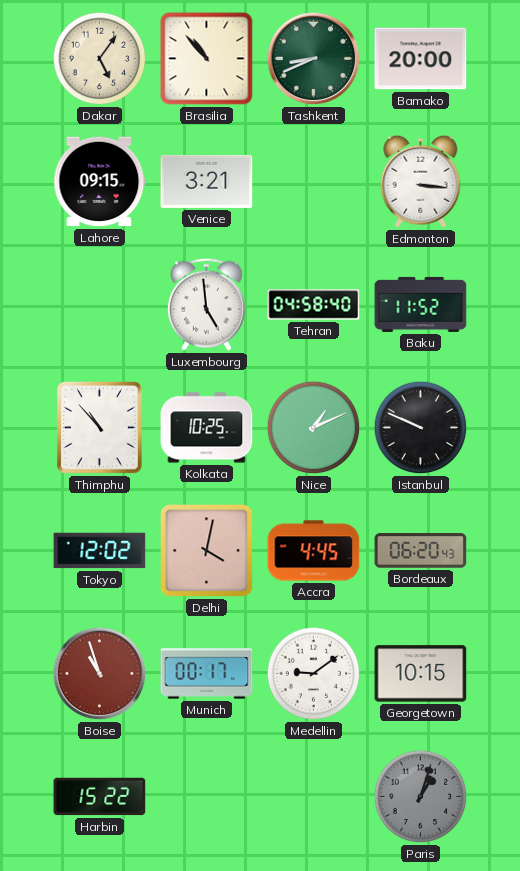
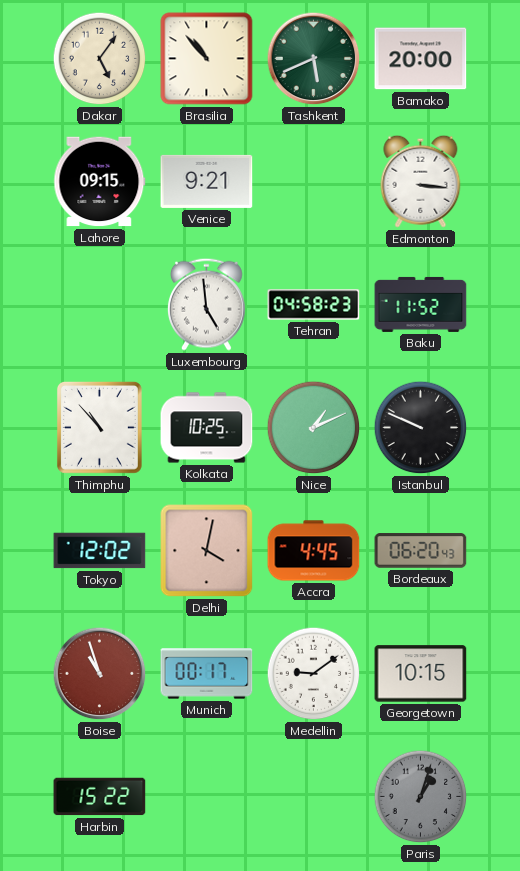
Tashkent: 8:41 -> 5:41 (314, 59)
Venice: 3:21 -> 9:21 (207, 181)
Tehran: 04:58:40 -> 04:58:23 (314, 305)
